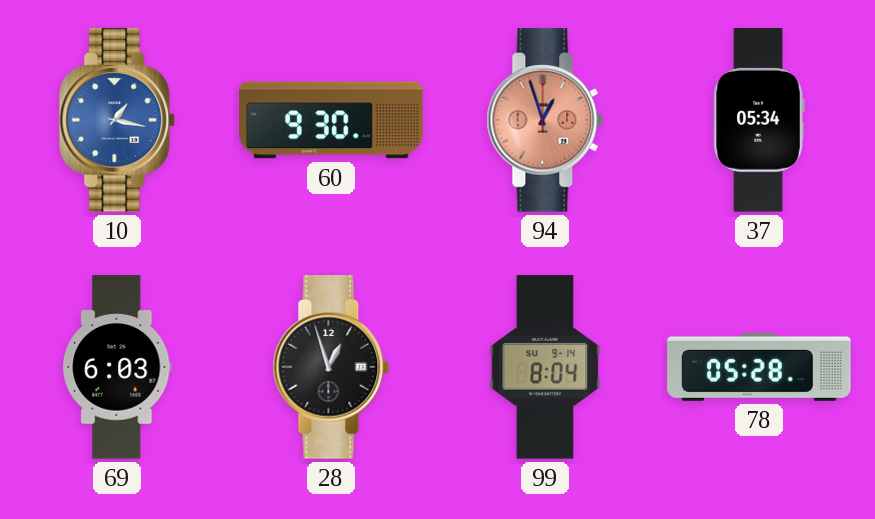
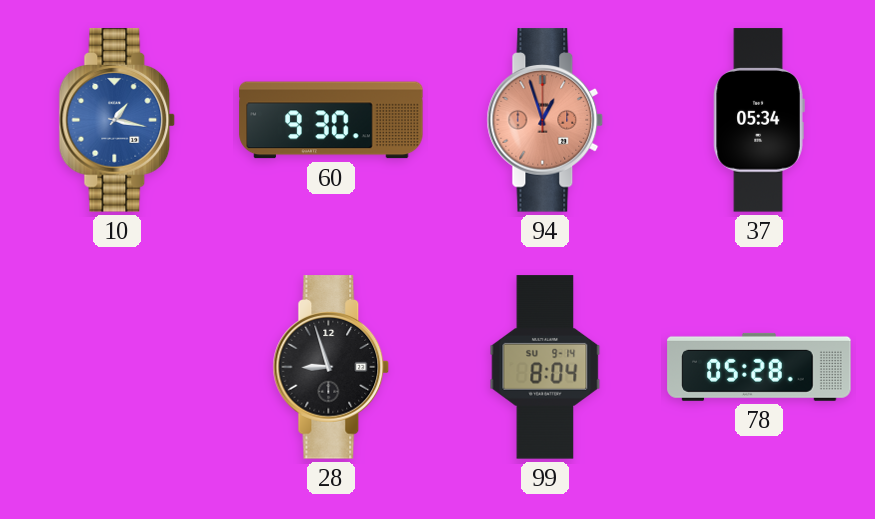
69: 6:03 -> none (117, 367)
28: 12:57 -> 8:57 (331, 367)
